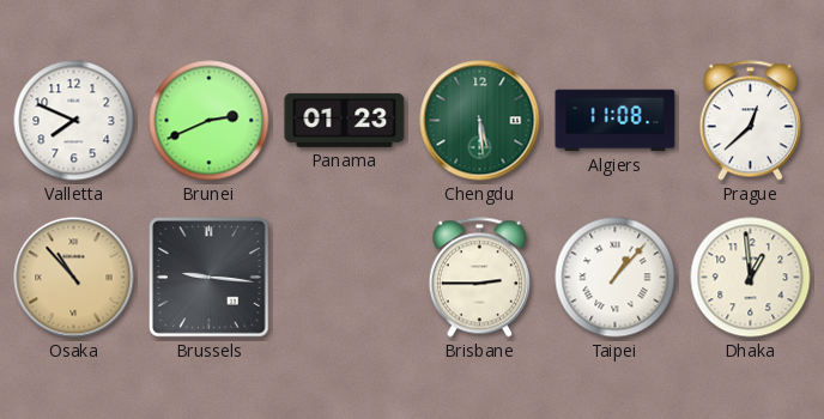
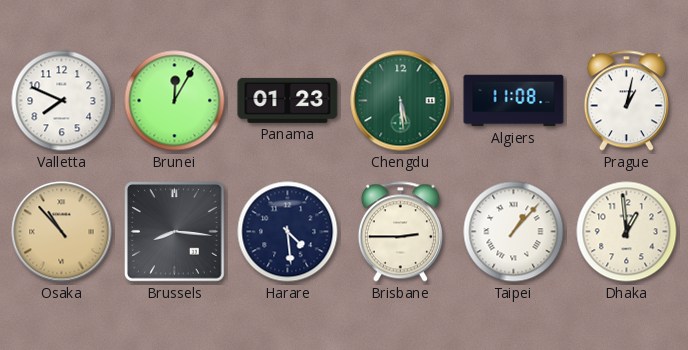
Brunei: 2:41 -> 12:05 (175, 101)
Prague: 12:38 -> 1:02 (626, 101)
Brussels: 9:16 -> 8:16 (175, 232)
Harare: none -> 4:29 (288, 232)
